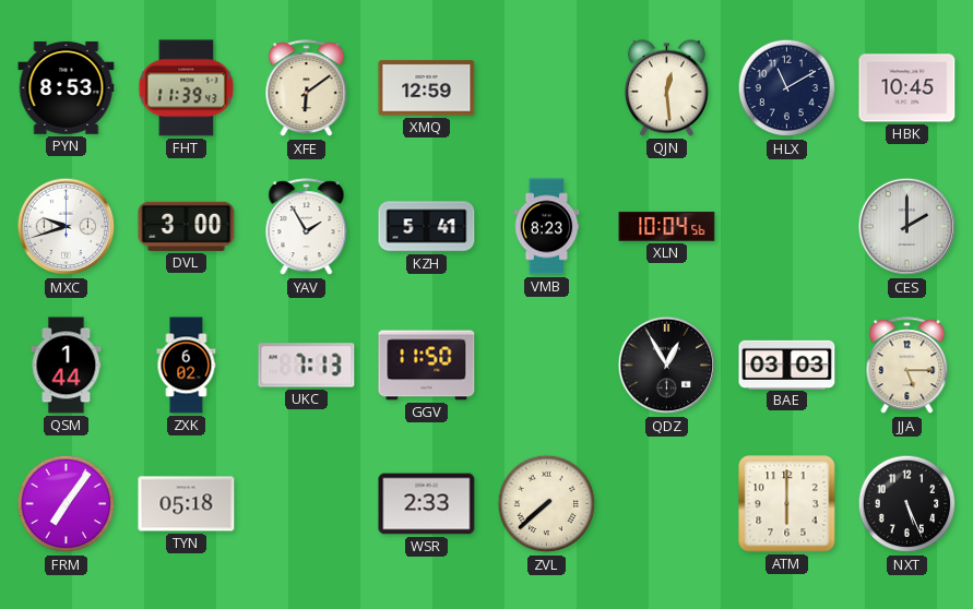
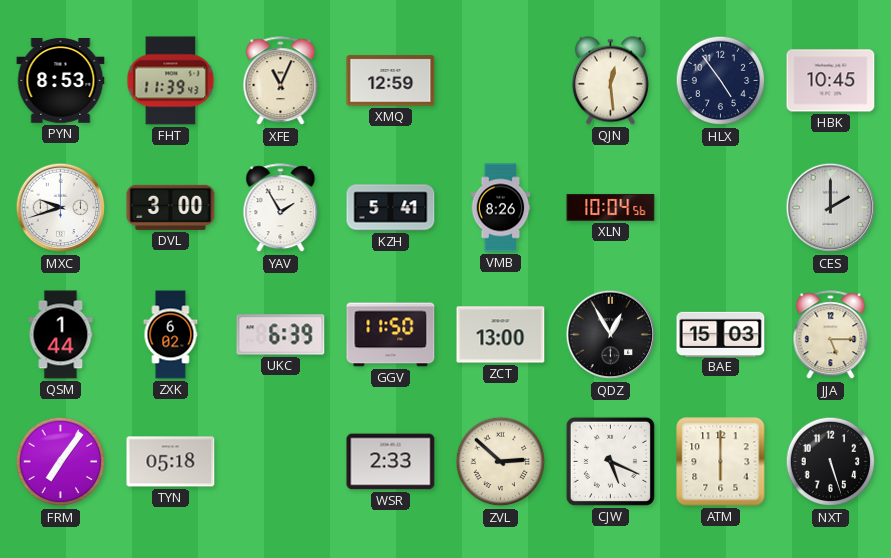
XFE: 6:09 -> 11:04 (281, 81)
HLX: 11:10 -> 4:54 (721, 81)
VMB: 8:23 -> 8:26 (501, 208)
UKC: 7:13 -> 6:39 (281, 335)
ZCT: none -> 13:00 (501, 335)
BAE: 03:03 -> 15:03 (721, 334)
ZVL: 7:38 -> 2:52 (501, 462)
CJW: none -> 5:19 (610, 461)
NXT: 5:26 -> 5:27 (831, 462)
